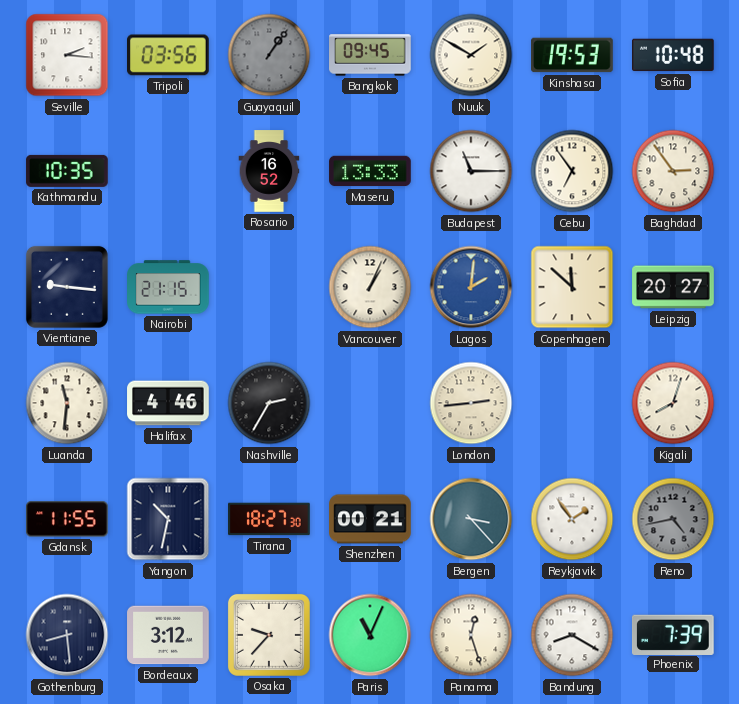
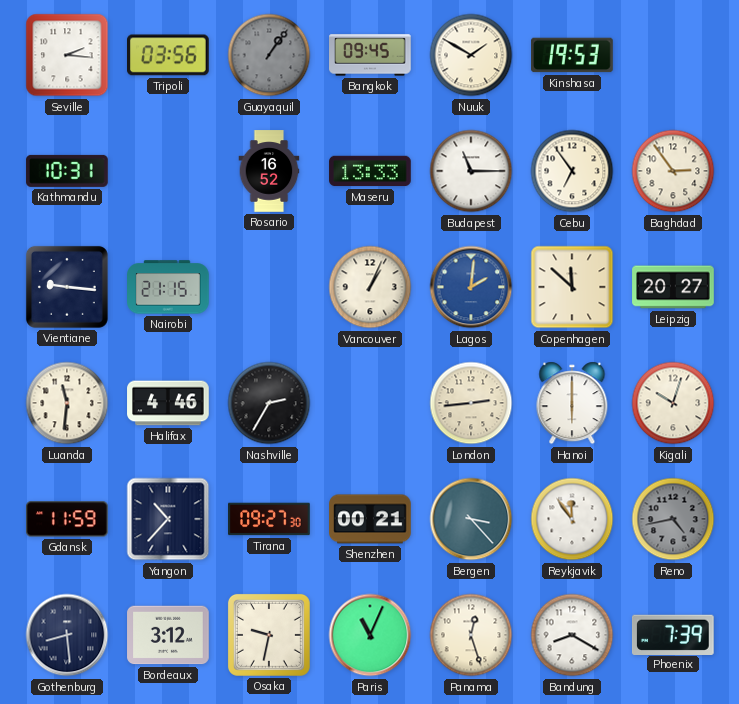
Sofia: 10:48 -> none (674, 55)
Kathmandu: 10:35 -> 10:31 (67, 171)
Hanoi: none -> 6:00 (572, 403)
Kigali: 8:03 -> 10:03 (673, 403)
Gdansk: 11:55 -> 11:59 (67, 519)
Yangon: 10:32 -> 10:37 (168, 519)
Tirana: 18:27 -> 09:27 (269, 519)
Reykjavik: 1:54 -> 11:54 (572, 519)
Osaka: 9:37 -> 9:32 (269, 635)
